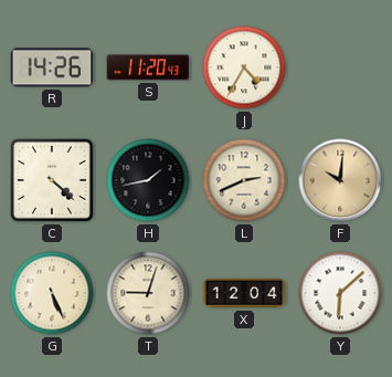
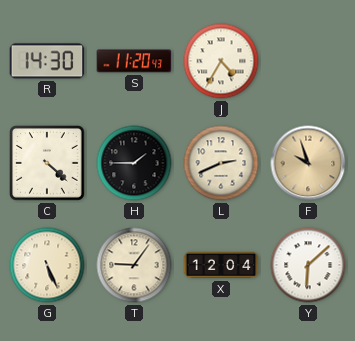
R: 14:26 -> 14:30 (47, 61)
H: 1:43 -> 1:45 (134, 163)
F: 10:01 -> 9:57 (308, 163)
T: 9:03 -> 9:06 (134, 265)
